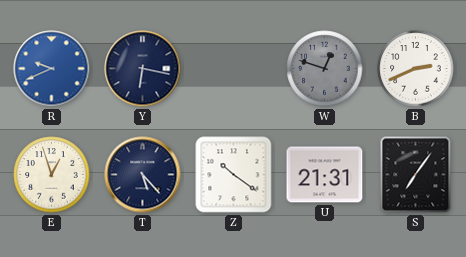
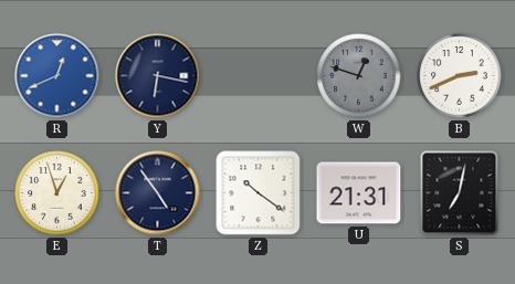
R: 9:41 -> 12:41 (57, 76)
T: 5:23 -> 4:54 (158, 193)
S: 7:06 -> 7:02 (460, 193)
